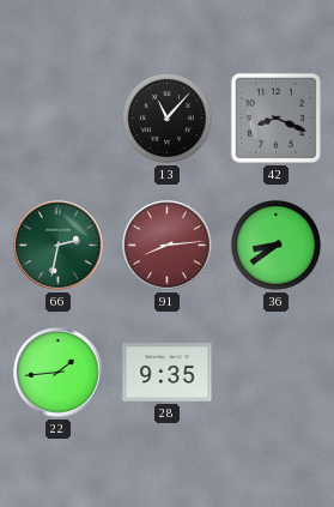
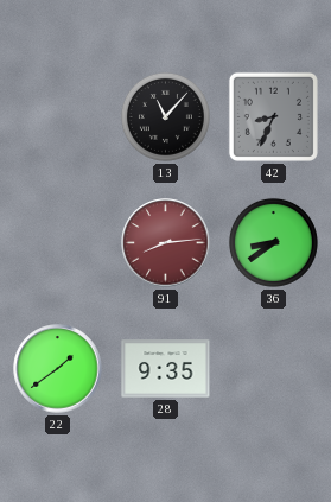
42: 8:19 -> 8:34 (273, 116)
66: 2:32 -> none (59, 246)
22: 1:44 -> 1:39 (58, 369)
